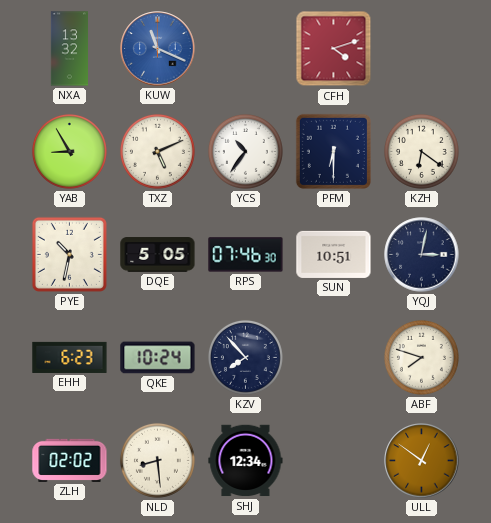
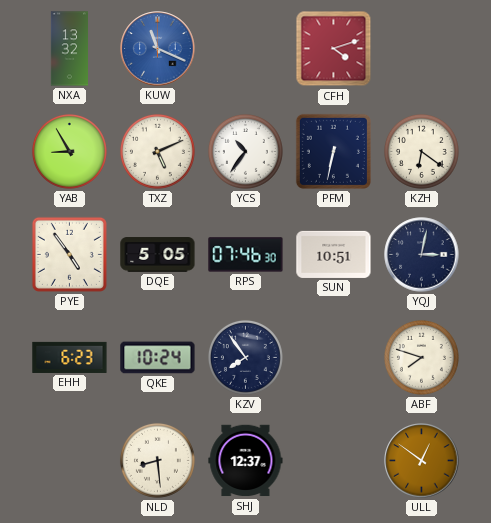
PFM: 6:30 -> 6:32 (333, 151)
PYE: 10:32 -> 4:54 (69, 254)
KZV: 7:53 -> 7:54 (245, 357)
ZLH: 02:02 -> none (70, 460)
SHJ: 12:34 -> 12:37 (246, 461)
